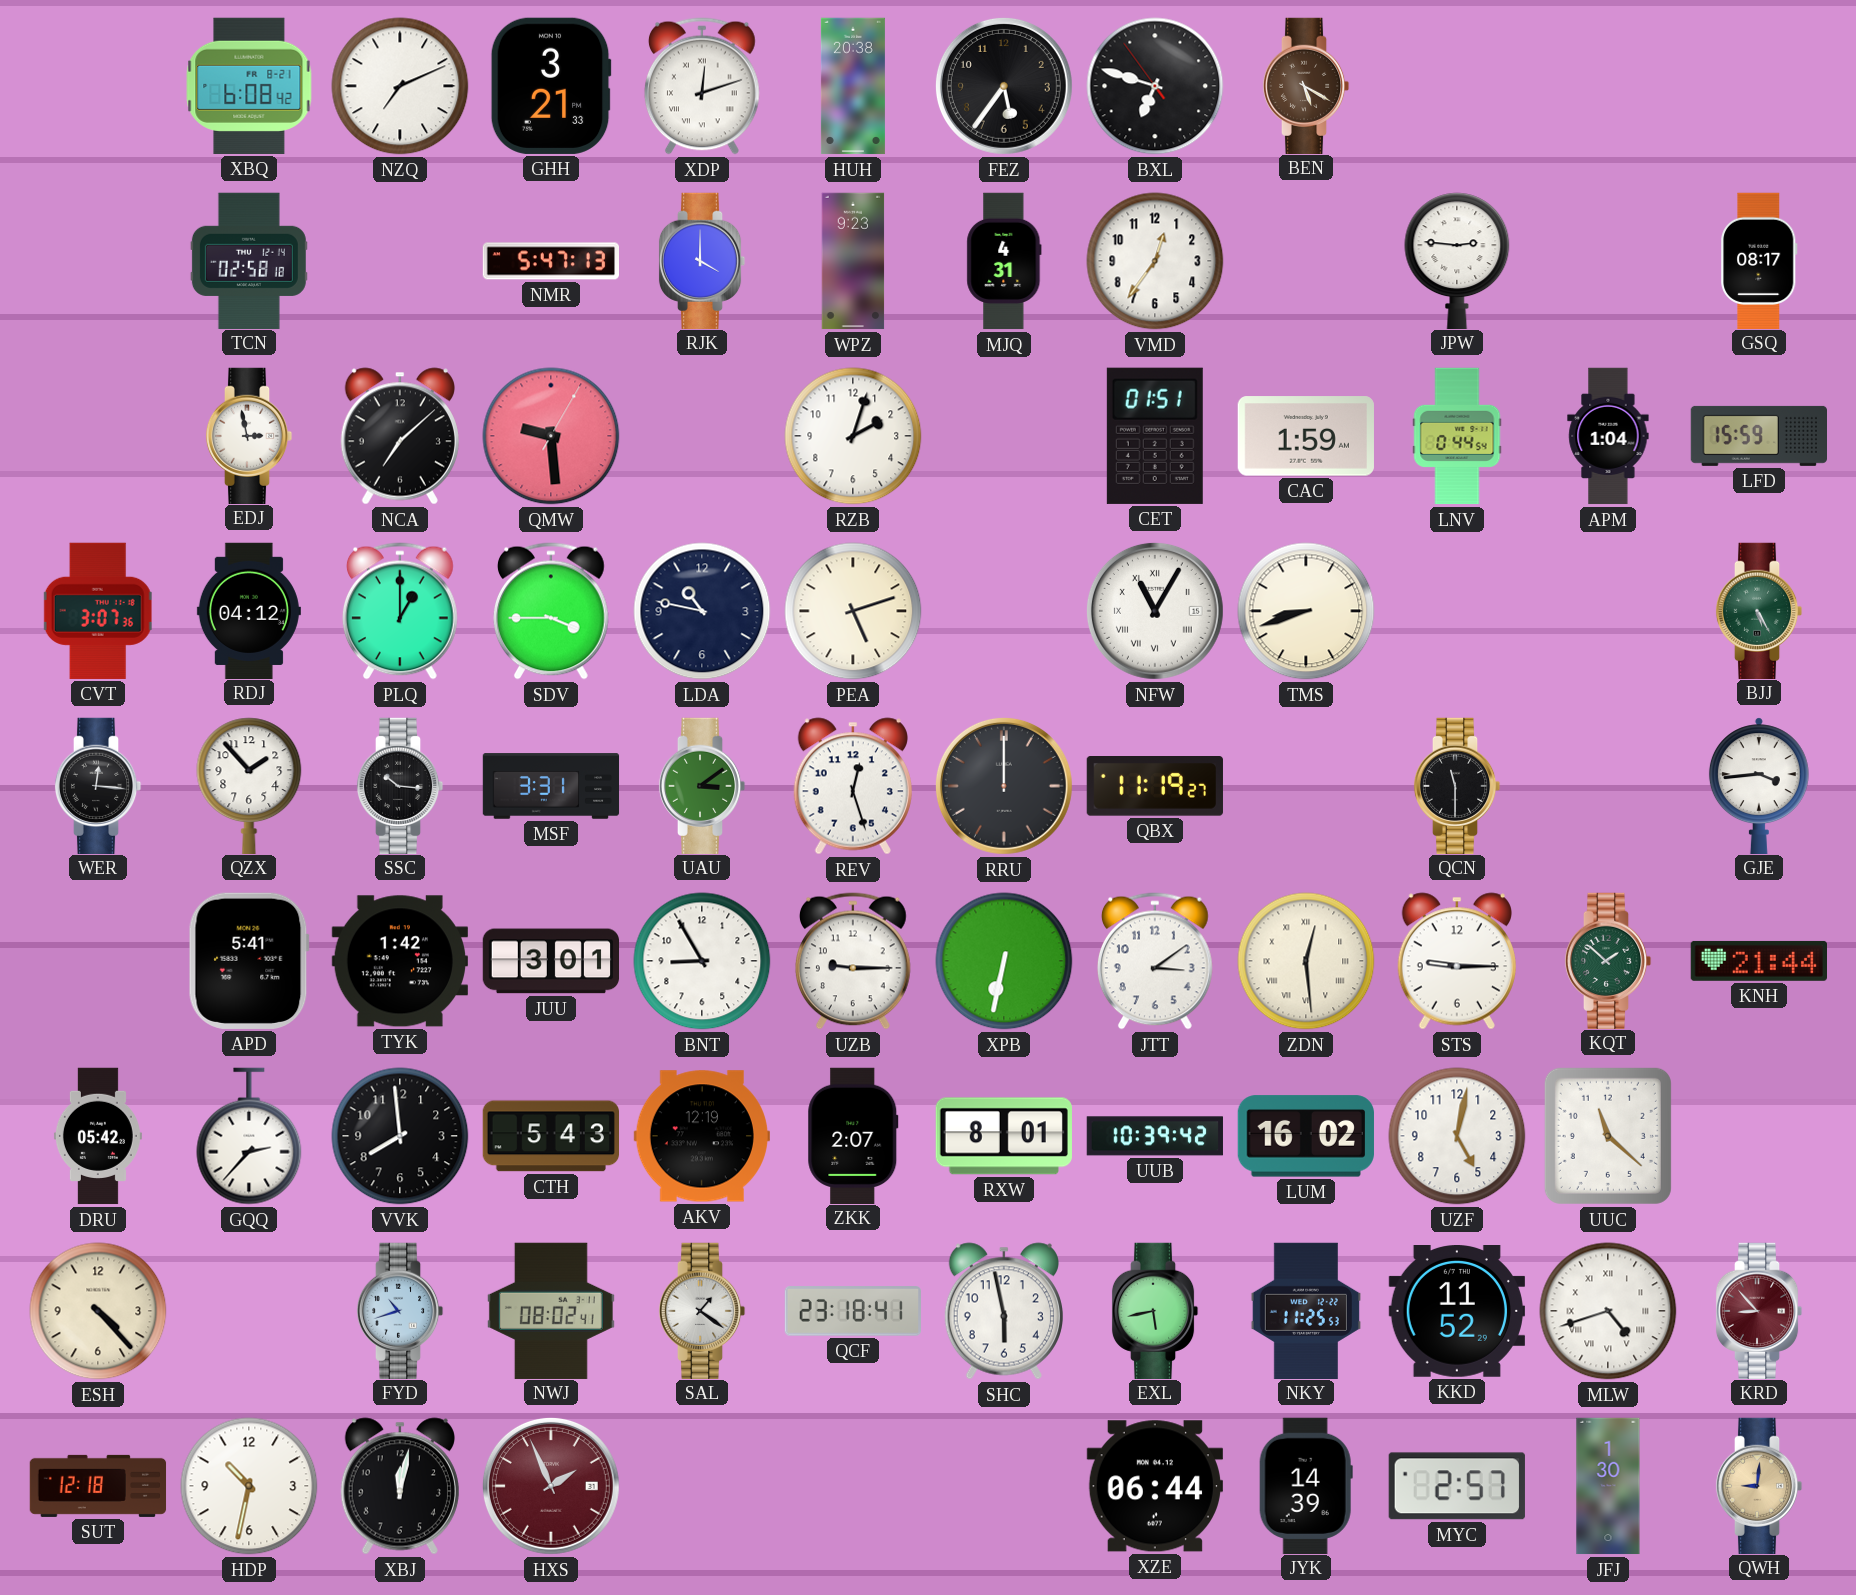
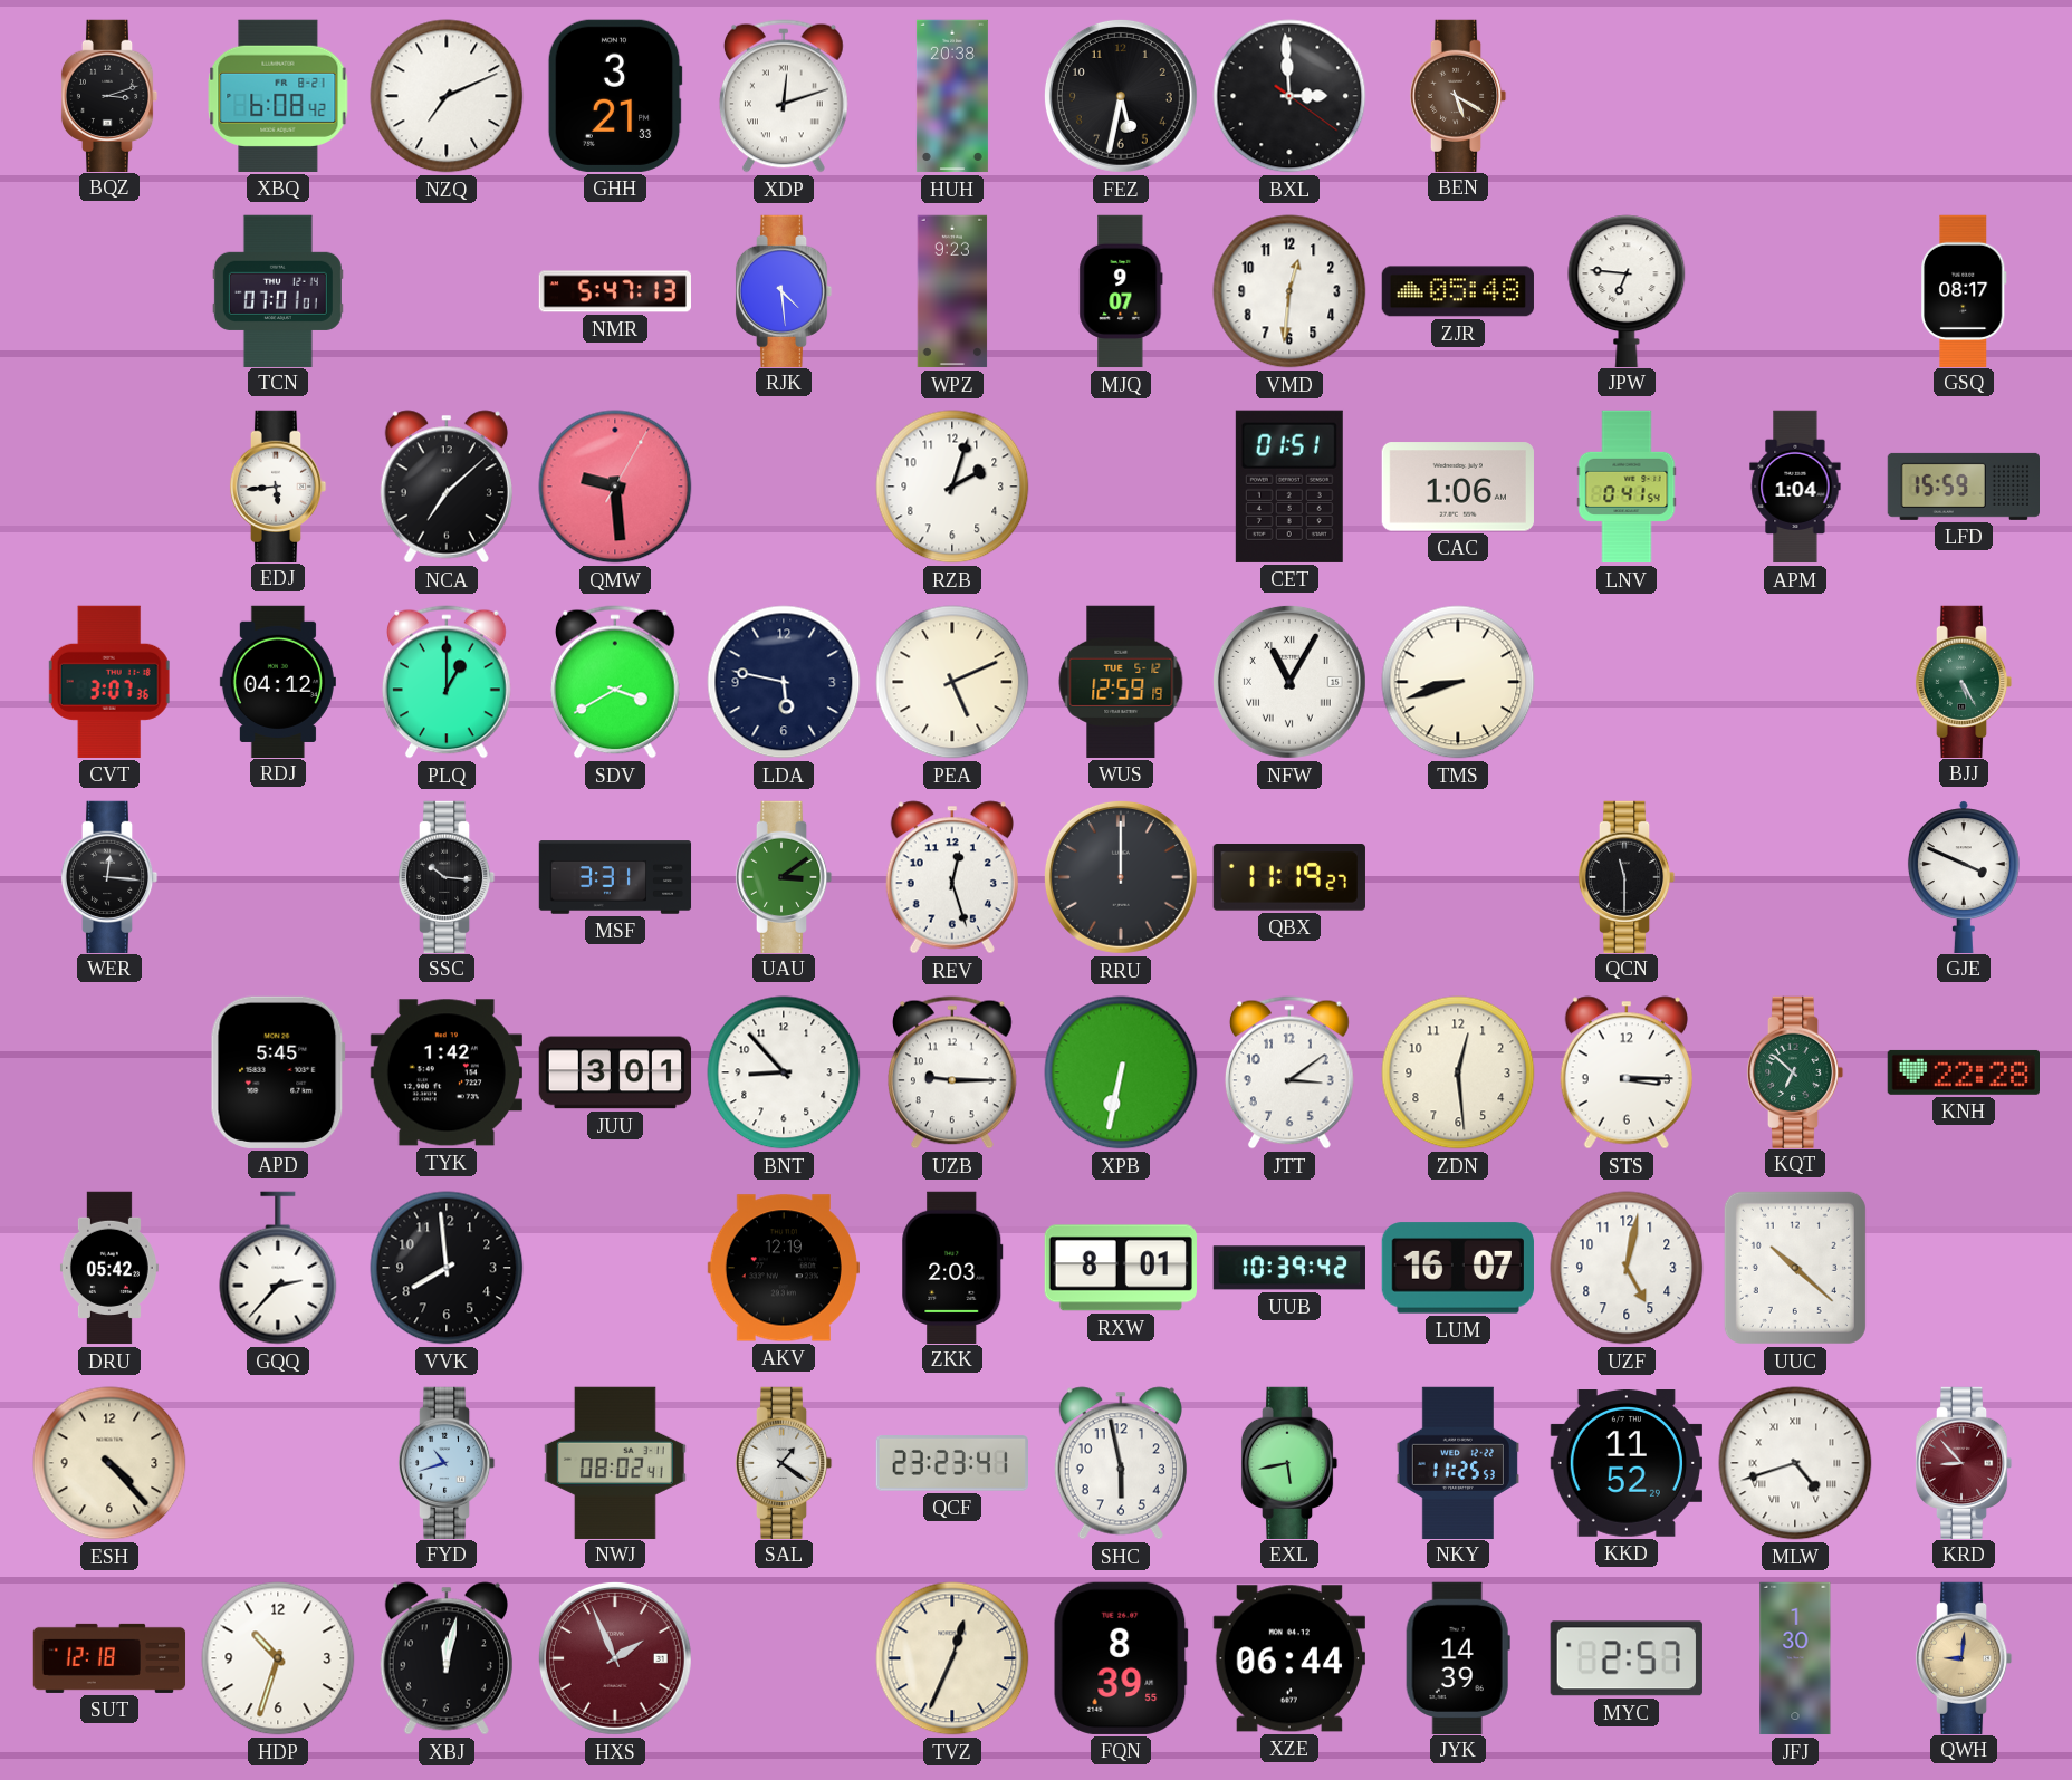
BQZ: none -> 3:12 (109, 95)
FEZ: 5:36 -> 5:32 (1121, 96)
BXL: 6:47 -> 2:59 (1289, 96)
TCN: 02:58 -> 07:01 (278, 290)
RJK: 4:00 -> 4:29 (784, 290)
MJQ: 4:31 -> 9:07 (1121, 291)
VMD: 12:36 -> 12:31 (1289, 291)
ZJR: none -> 05:48 (1457, 291)
JPW: 2:46 -> 6:46 (1627, 290)
EDJ: 2:58 -> 5:44 (278, 485)
CAC: 1:59 -> 1:06 (1458, 487)
LNV: 0:44 -> 0:41 (1627, 487)
SDV: 3:45 -> 3:40 (615, 682)
LDA: 10:47 -> 5:47 (784, 682)
PEA: 5:12 -> 5:11 (952, 682)
WUS: none -> 12:59 (1121, 682)
QZX: 1:53 -> none (249, 785)
GJE: 3:44 -> 3:49 (1964, 876)
APD: 5:41 -> 5:45 (278, 1072)
BNT: 8:55 -> 8:53 (784, 1072)
ZDN numerals: Roman -> Arabic (1458, 1072)
STS: 9:15 -> 3:15 (1627, 1072)
KQT: 1:52 -> 6:52 (1795, 1071)
KNH: 21:44 -> 22:28 (1963, 1072)
CTH: 5:43 -> none (550, 1136)
ZKK: 2:07 -> 2:03 (952, 1267)
LUM: 16:02 -> 16:07 (1458, 1268)
UUC: 11:22 -> 10:22 (1795, 1268)
QCF: 23:18 -> 23:23 (951, 1463)
HDP: 10:32 -> 10:33 (278, 1658)
TVZ: none -> 12:34 (952, 1658)
FQN: none -> 8:39 (1121, 1658)
